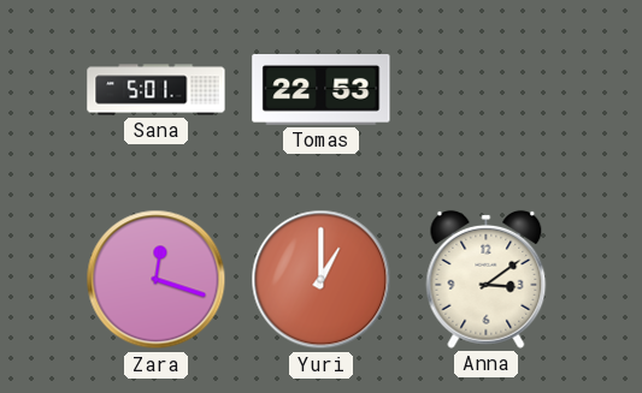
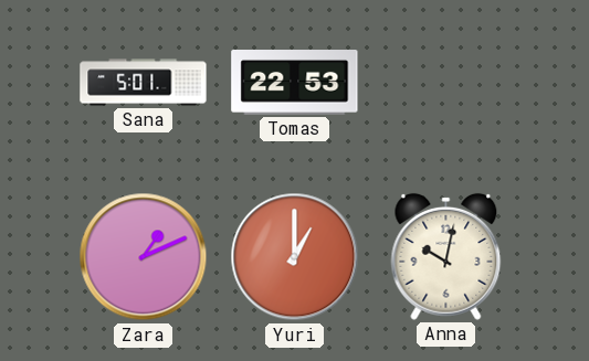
Zara: 12:18 -> 1:11 (144, 257)
Anna: 3:09 -> 10:02 (446, 256)
